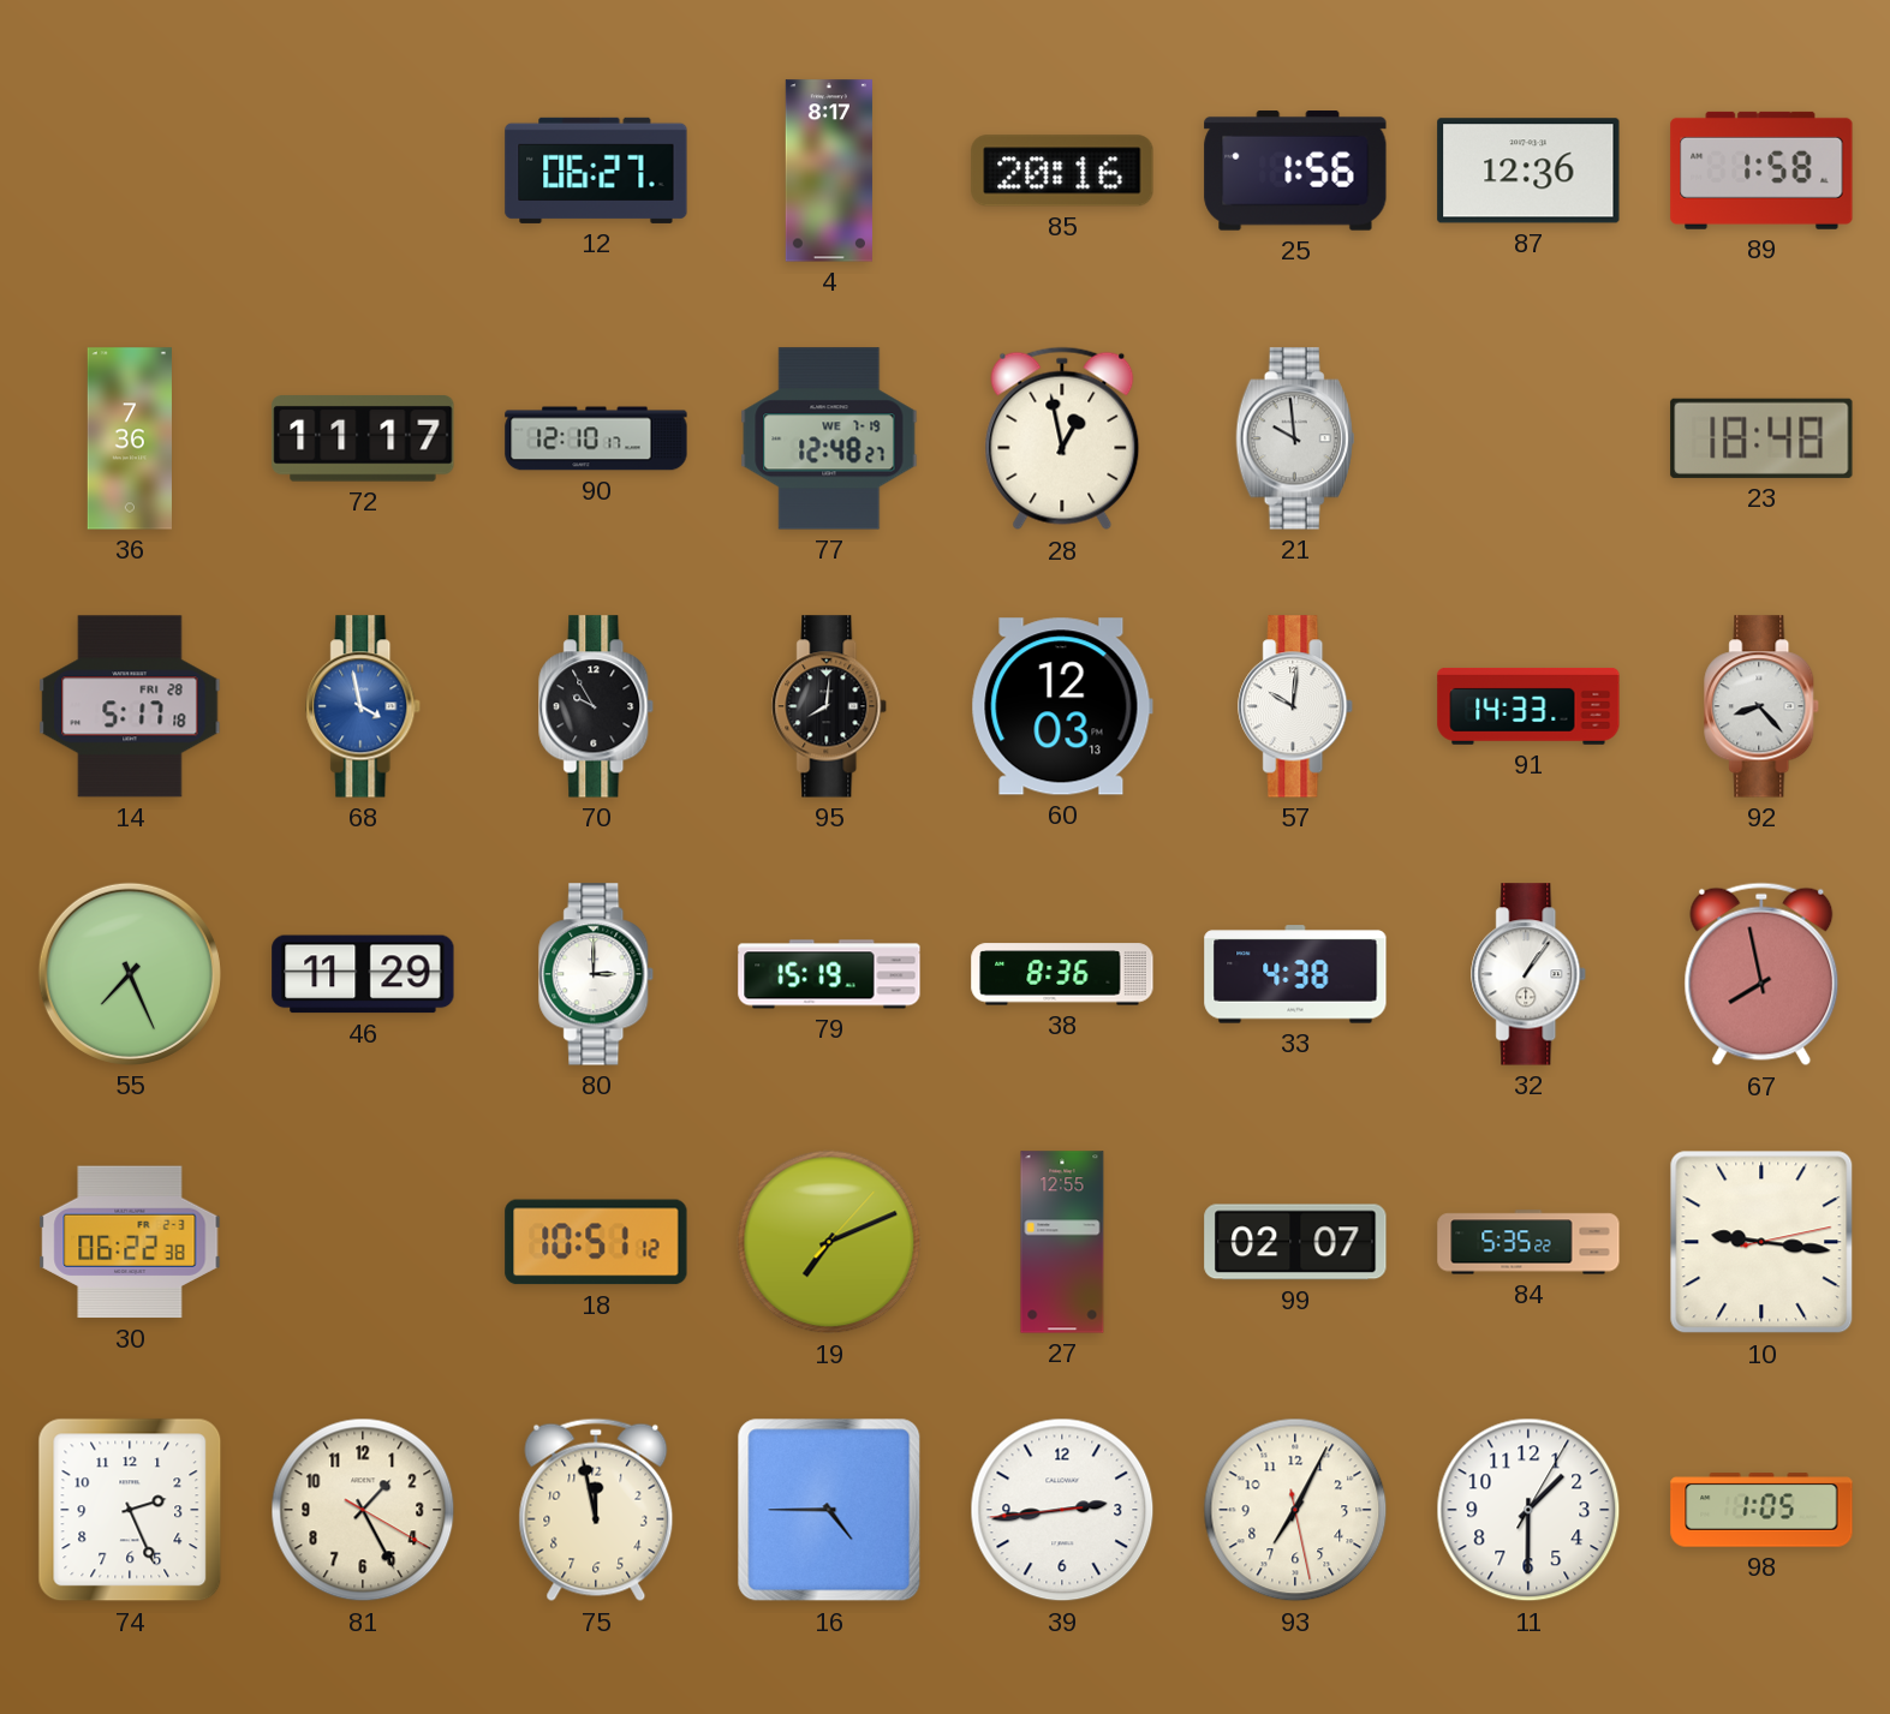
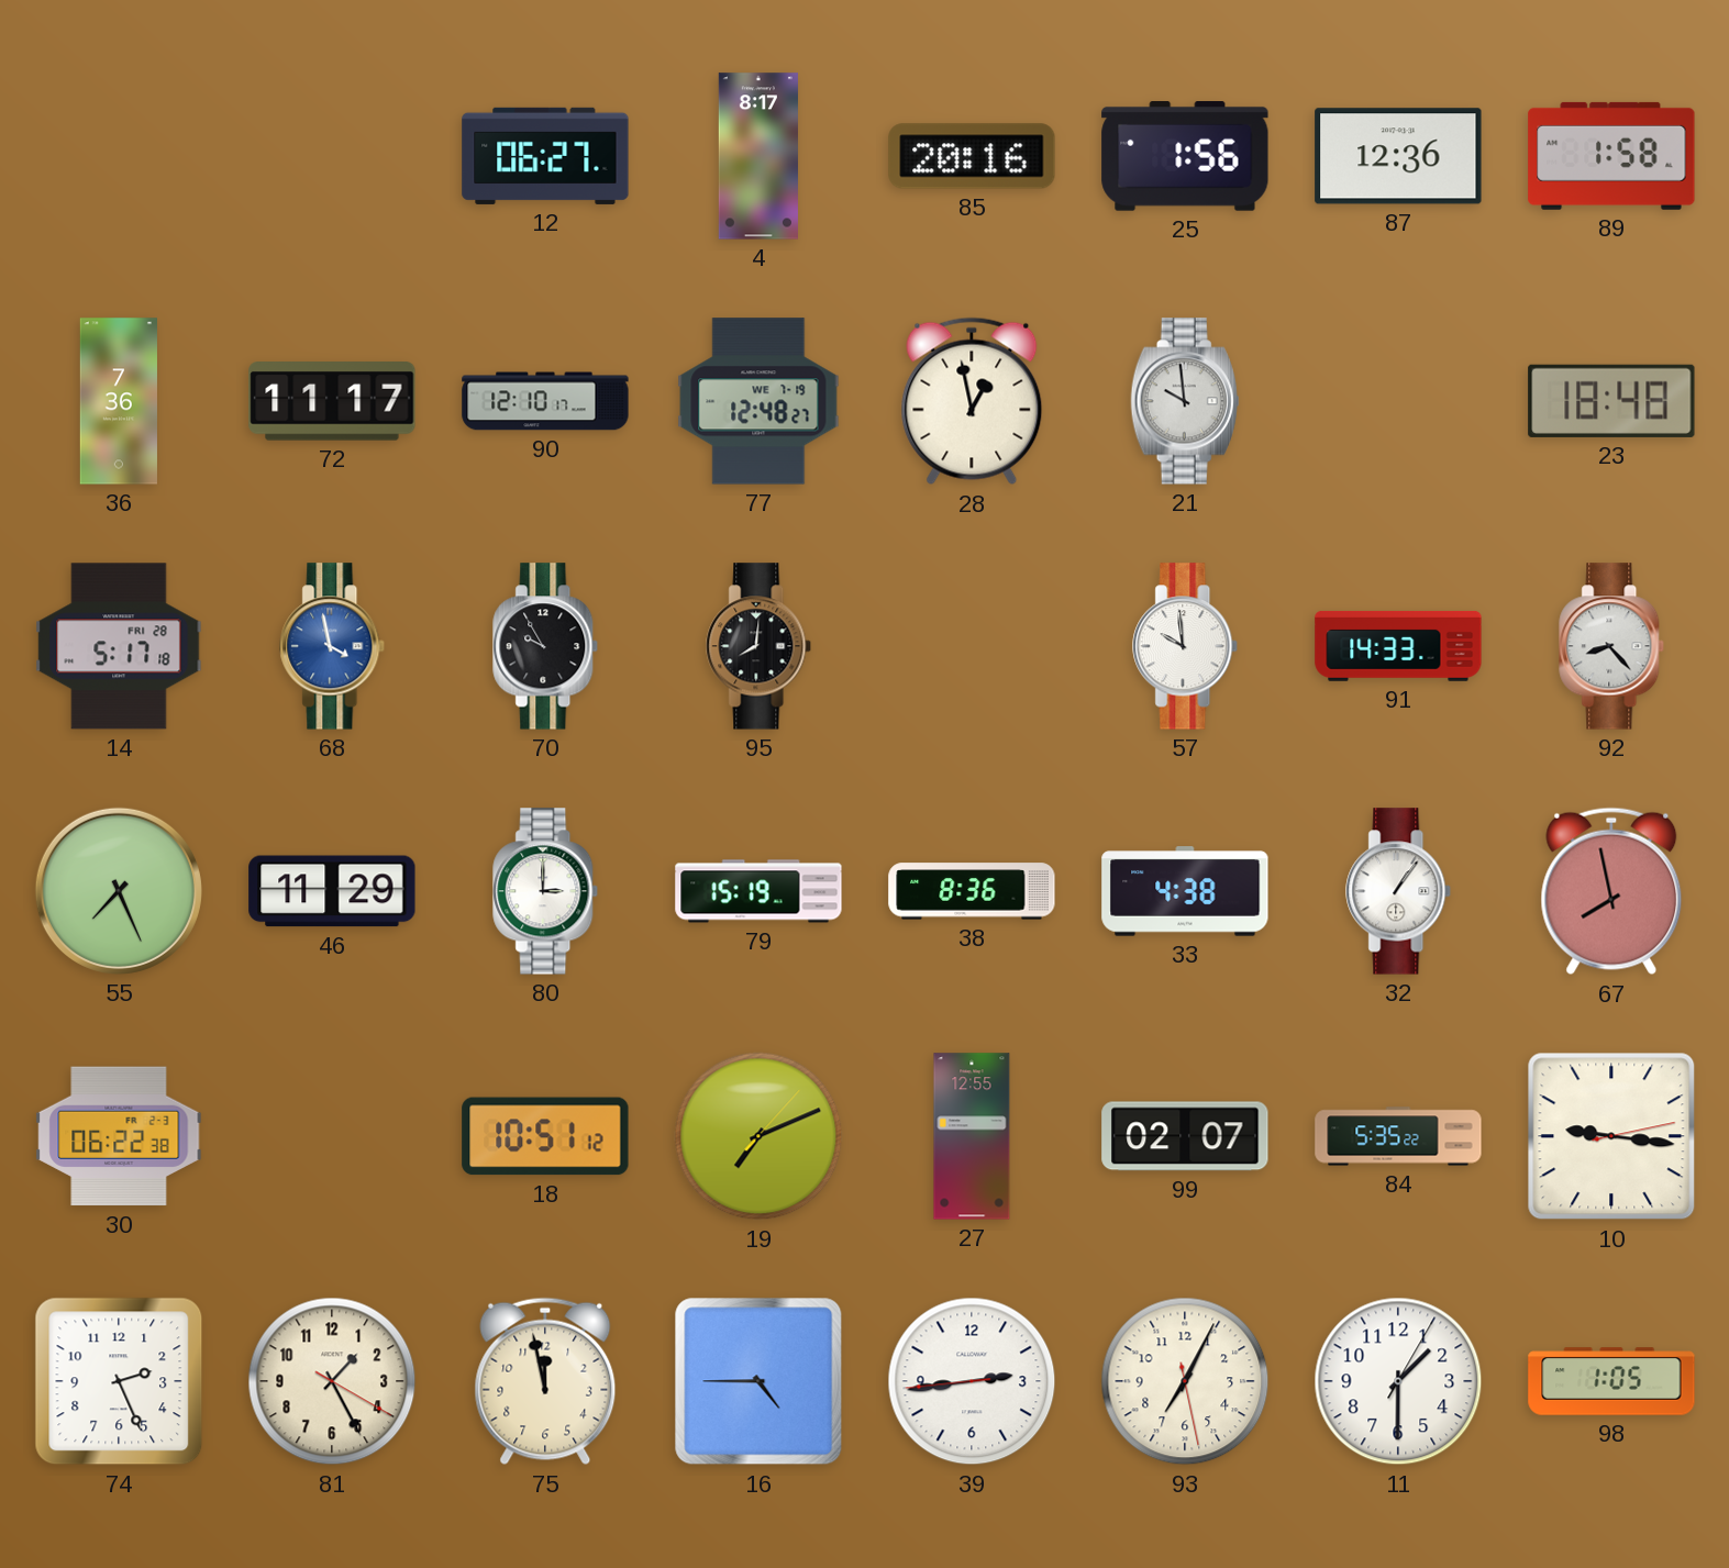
60: 12:03 -> none (1062, 706)
57: 10:01 -> 9:59 (1186, 646)
